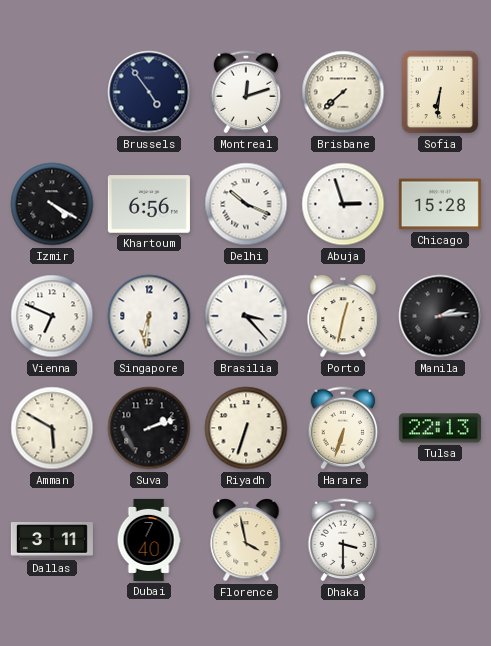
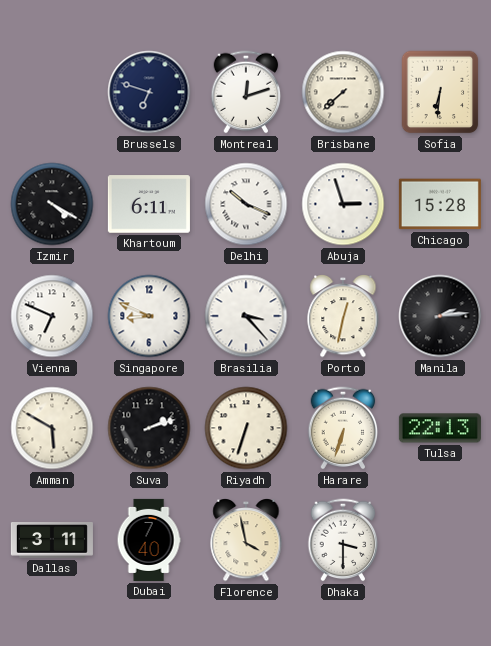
Brussels: 4:54 -> 6:48 (149, 92)
Khartoum: 6:56 -> 6:11 (149, 204)
Singapore: 6:31 -> 8:49 (149, 316)
